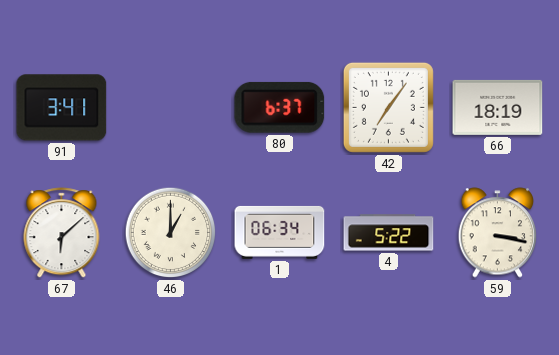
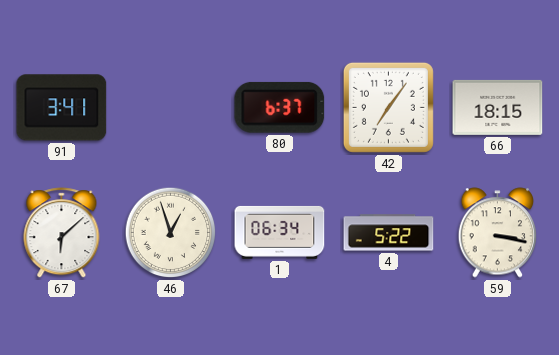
66: 18:19 -> 18:15 (498, 107)
46: 1:00 -> 12:57 (171, 233)
